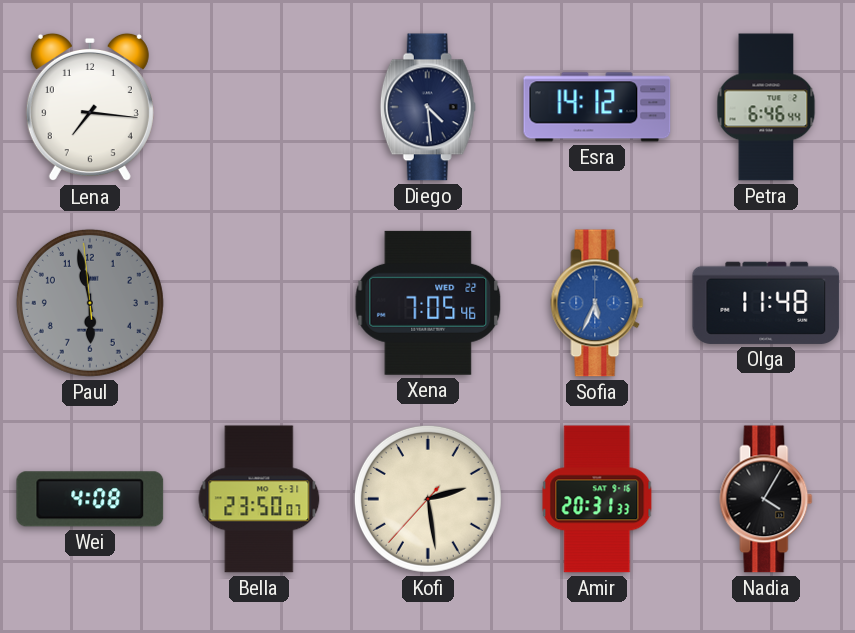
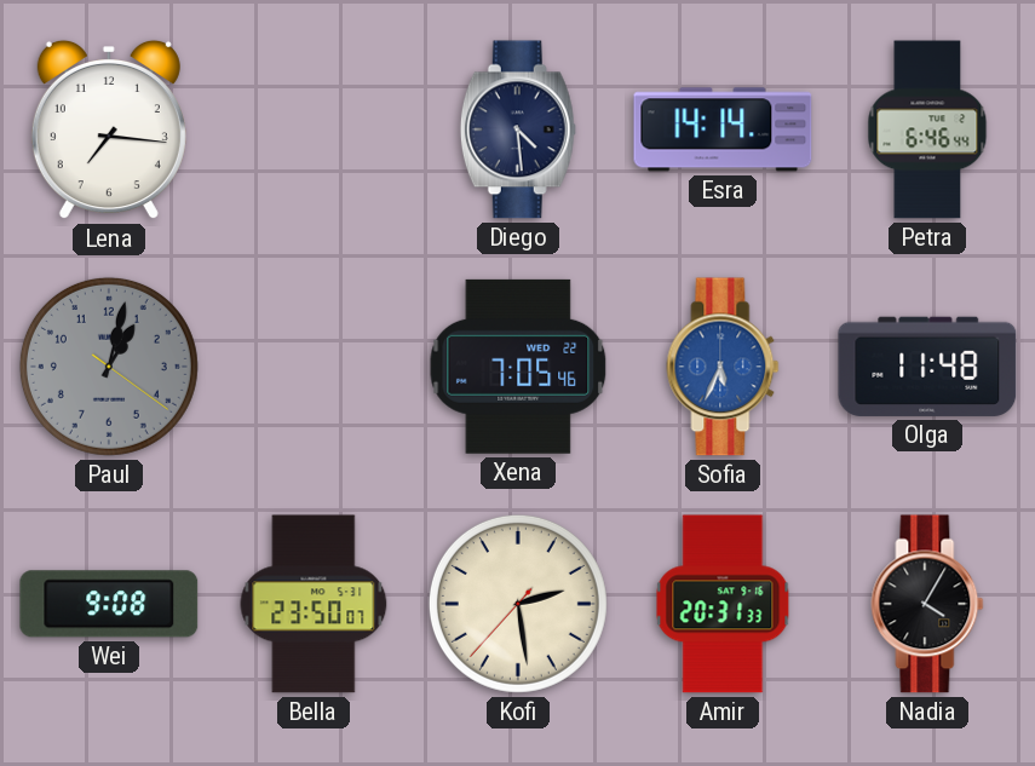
Esra: 14:12 -> 14:14 (723, 129)
Paul: 5:57 -> 1:02 (109, 367)
Wei: 4:08 -> 9:08 (109, 604)
